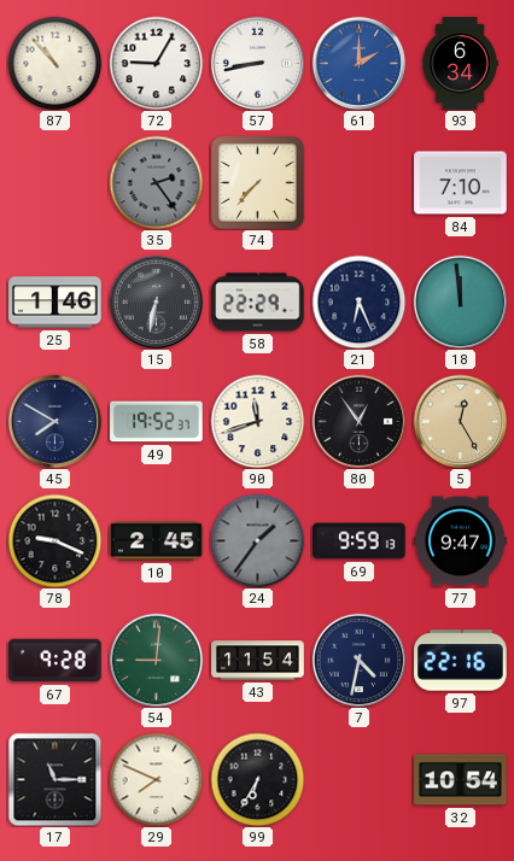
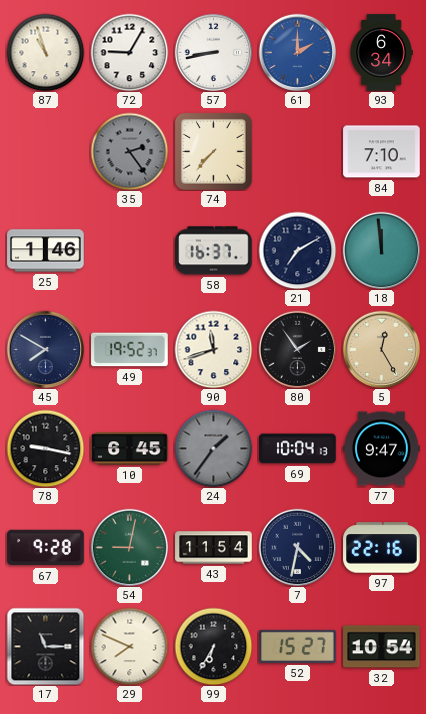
87: 10:53 -> 10:57 (45, 52)
15: 6:32 -> none (156, 301)
58: 22:29 -> 16:37 (214, 251)
21: 6:26 -> 7:10 (297, 250)
80: 12:54 -> 1:54 (297, 349)
78: 9:19 -> 9:17 (45, 448)
10: 2:45 -> 6:45 (130, 449)
69: 9:59 -> 10:04 (298, 449)
54: 9:01 -> 9:02 (129, 547)
52: none -> 15:27 (298, 646)
